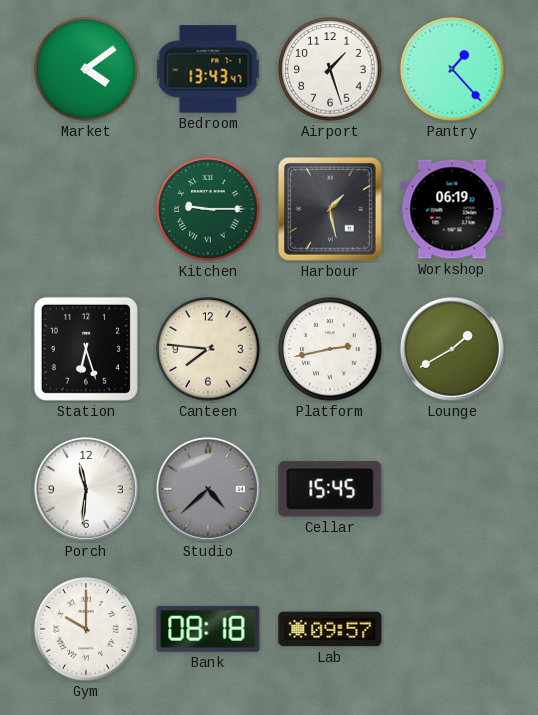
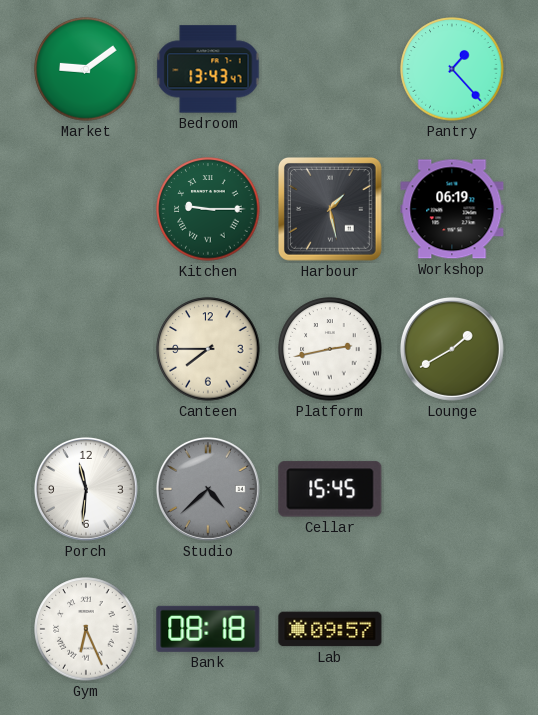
Market: 4:09 -> 9:09 (86, 69)
Airport: 1:27 -> none (330, 69)
Station: 6:27 -> none (86, 349)
Canteen: 7:46 -> 7:45 (208, 349)
Gym: 10:00 -> 6:26 (86, 629)
